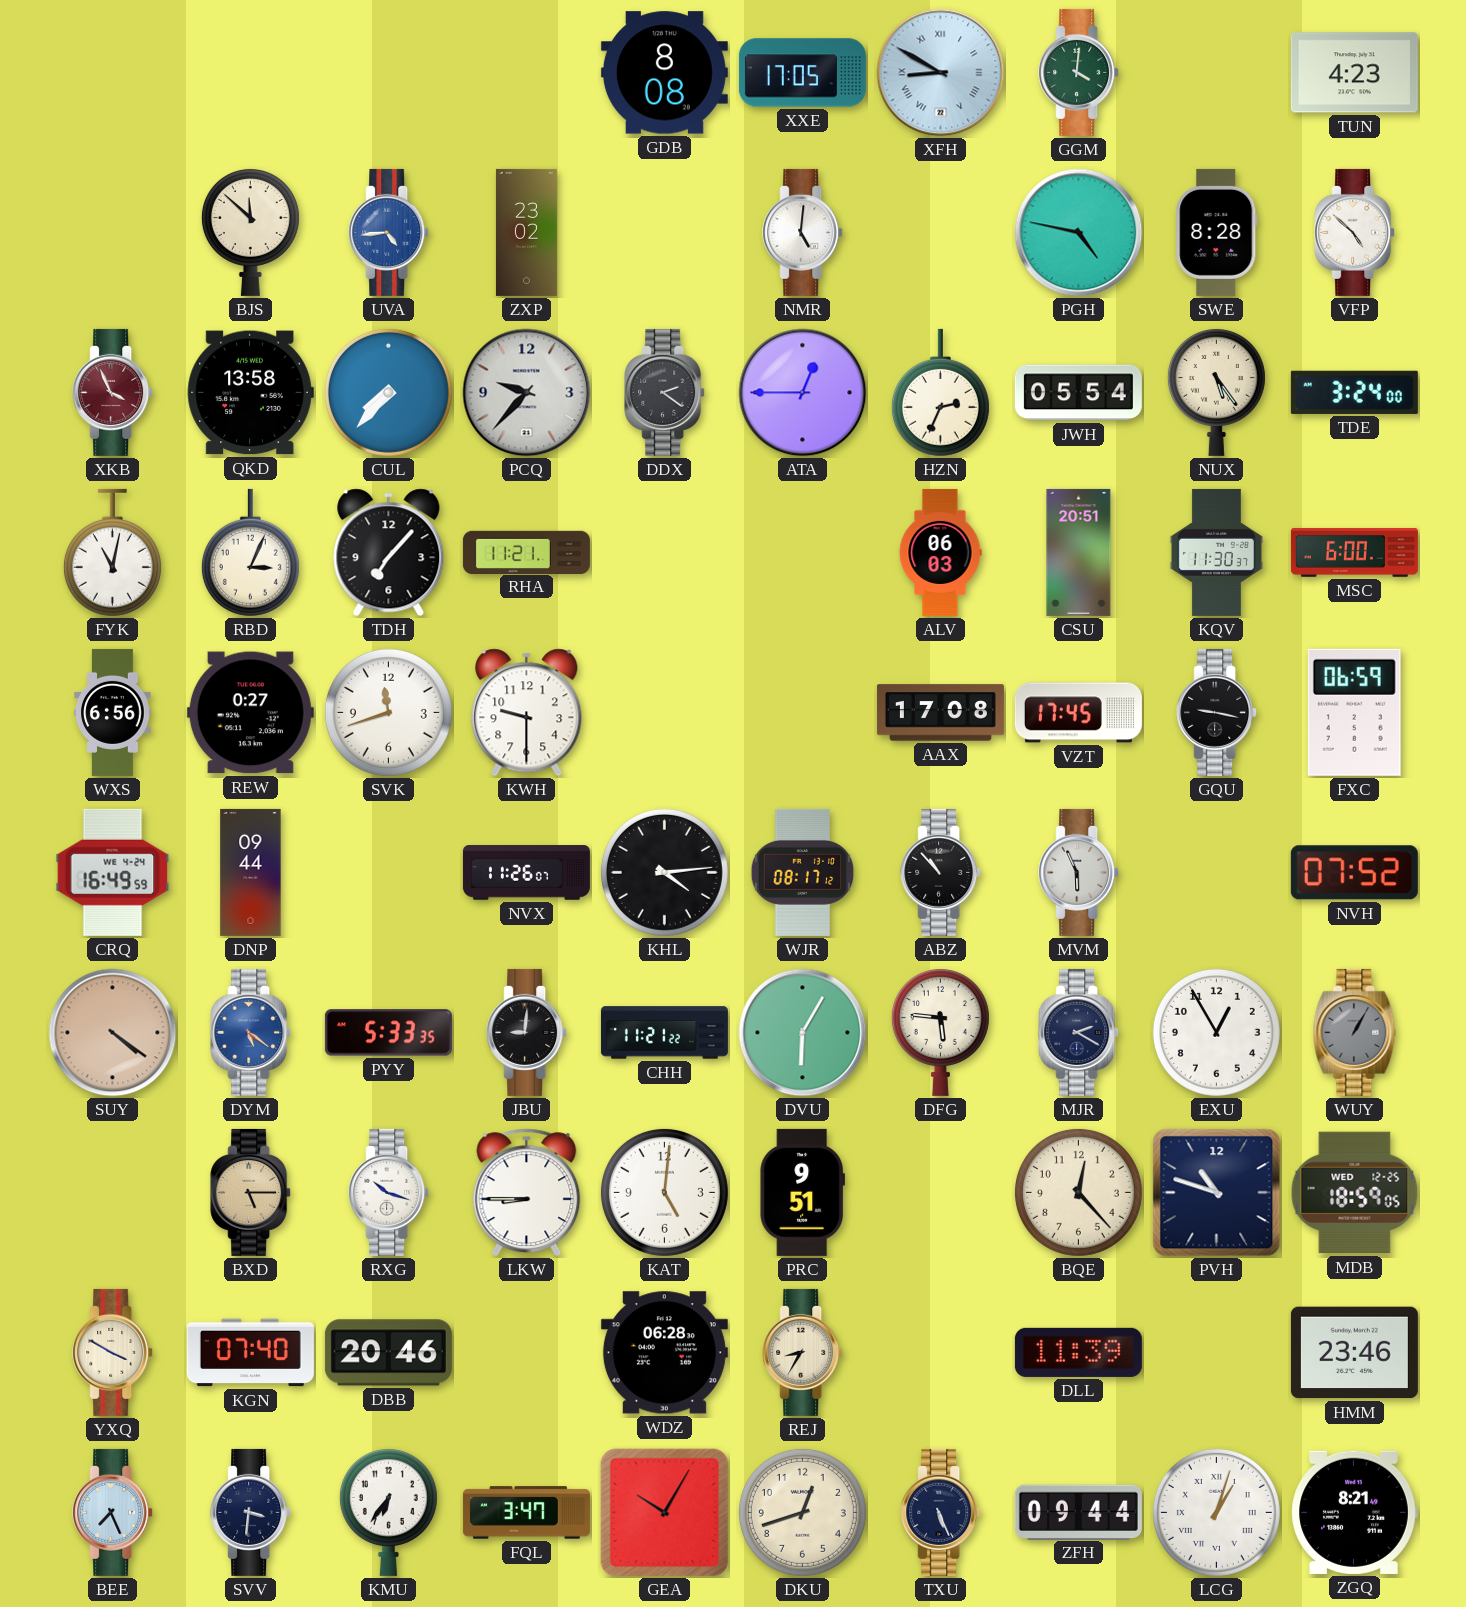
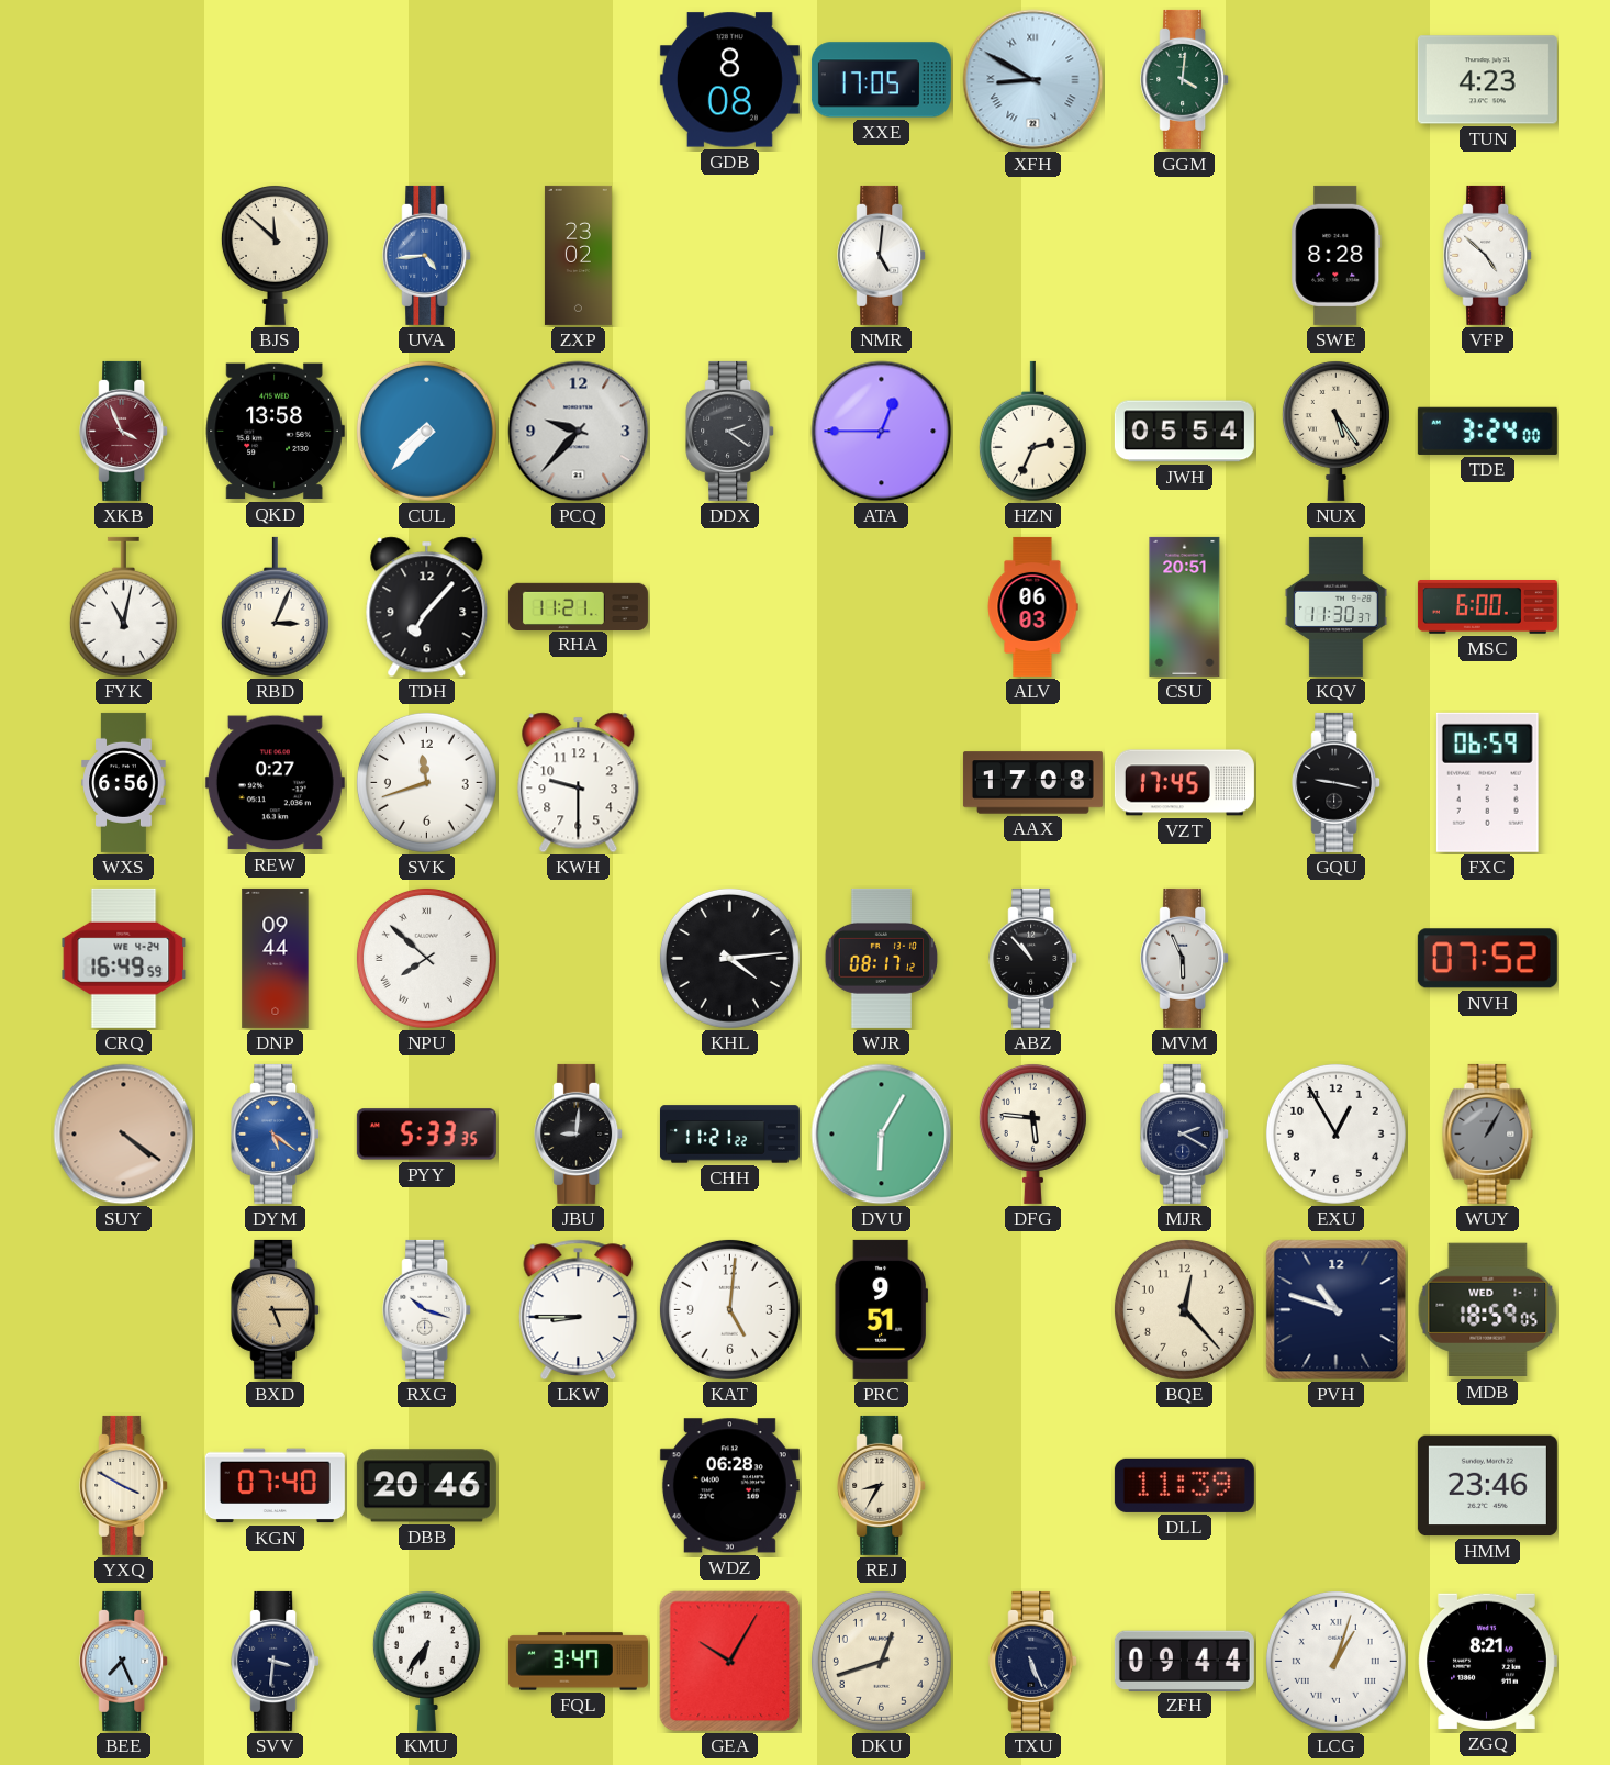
PGH: 4:47 -> none (1079, 233)
NPU: none -> 7:52 (426, 958)
NVX: 11:26 -> none (526, 873)
MDB date: WED 12-25 -> WED 1-1 (1488, 1310)
